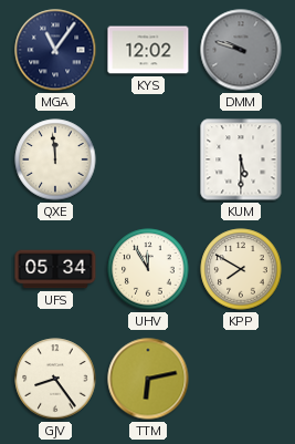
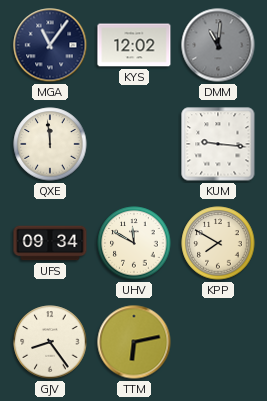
DMM: 9:48 -> 11:01 (218, 45)
KUM: 5:30 -> 9:16 (218, 144)
UFS: 05:34 -> 09:34 (50, 243)
UHV: 11:55 -> 11:50 (134, 243)
